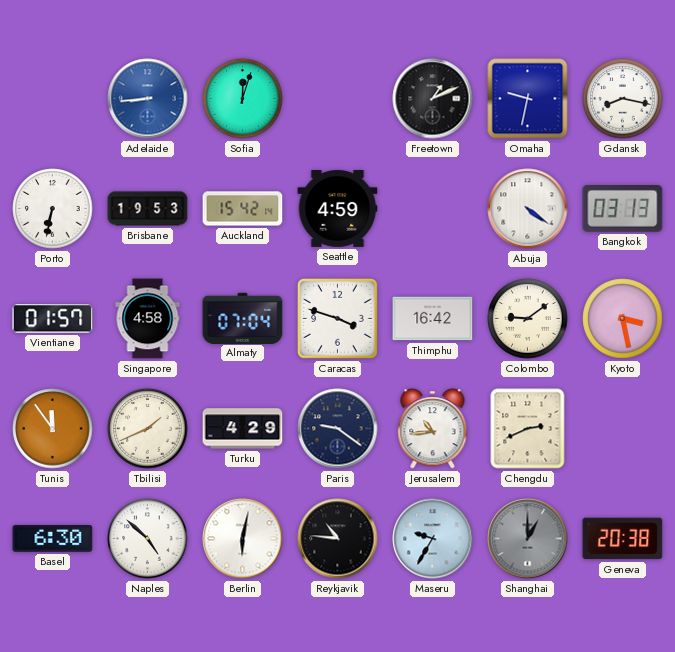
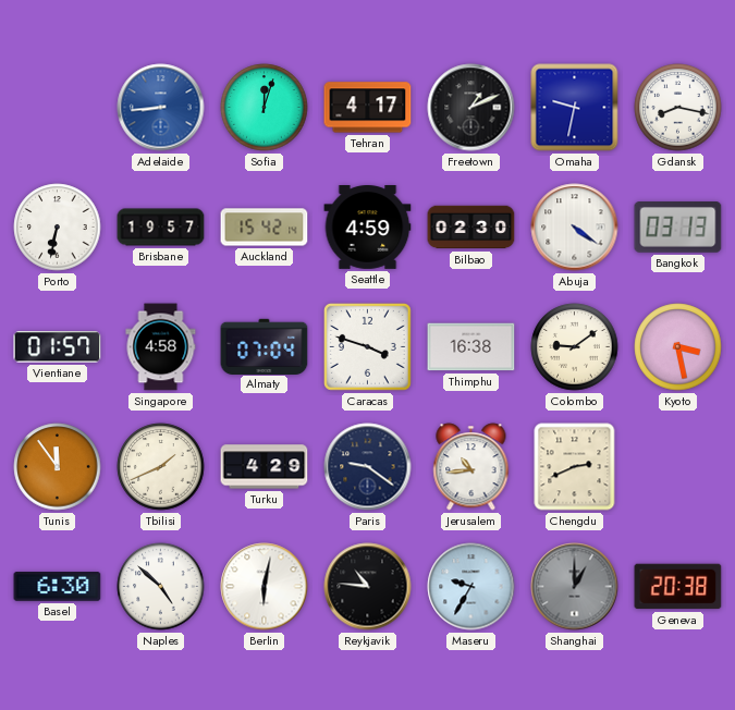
Tehran: none -> 4:17 (368, 108)
Brisbane: 19:53 -> 19:57 (161, 228)
Bilbao: none -> 02:30 (471, 228)
Thimphu: 16:42 -> 16:38 (471, 347)
